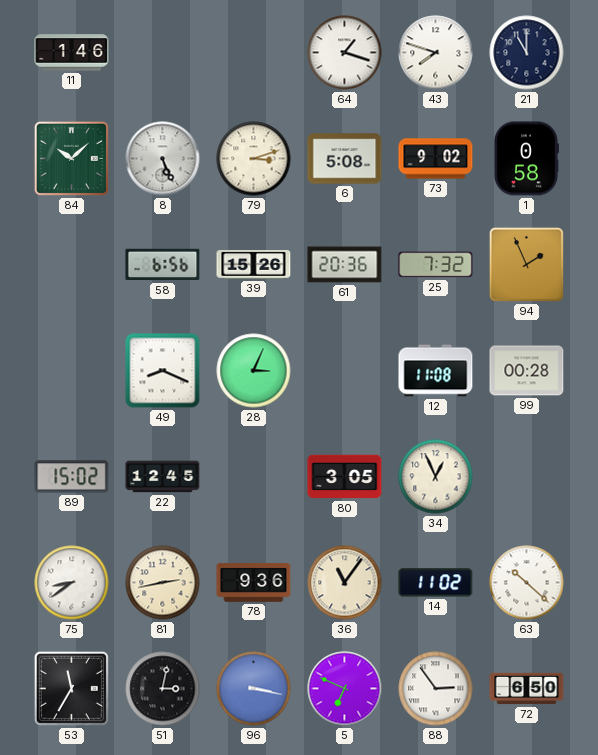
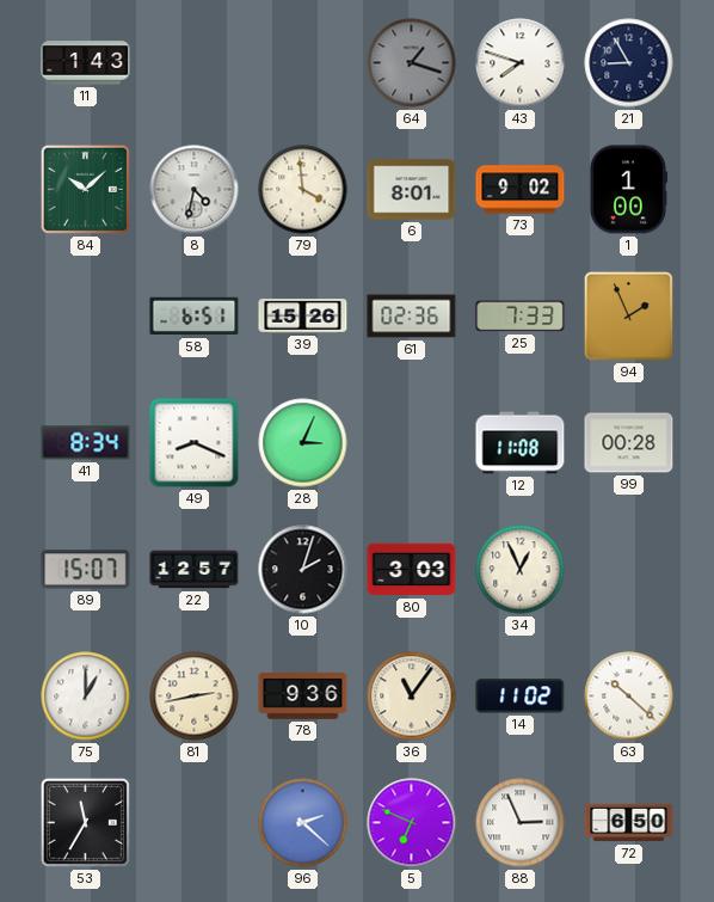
11: 1:46 -> 1:43 (86, 63)
64 dial: white -> grey (412, 63)
21: 11:00 -> 8:55 (629, 63)
8: 5:26 -> 4:32 (195, 190)
79: 3:12 -> 3:59 (303, 190)
6: 5:08 -> 8:01 (412, 190)
1: 0:58 -> 1:00 (628, 190)
58: 6:56 -> 6:51 (195, 317)
61: 20:36 -> 02:36 (412, 317)
25: 7:32 -> 7:33 (521, 317)
41: none -> 8:34 (86, 443)
89: 15:02 -> 15:07 (86, 570)
22: 12:45 -> 12:57 (195, 570)
10: none -> 2:03 (303, 570)
80: 3:05 -> 3:03 (412, 570)
75: 8:39 -> 1:00 (86, 697)
51: 3:02 -> none (163, 689)
96: 3:17 -> 2:22 (303, 823)
88: 2:54 -> 2:56 (521, 823)
